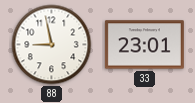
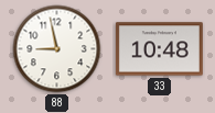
33: 23:01 -> 10:48 (159, 49)
